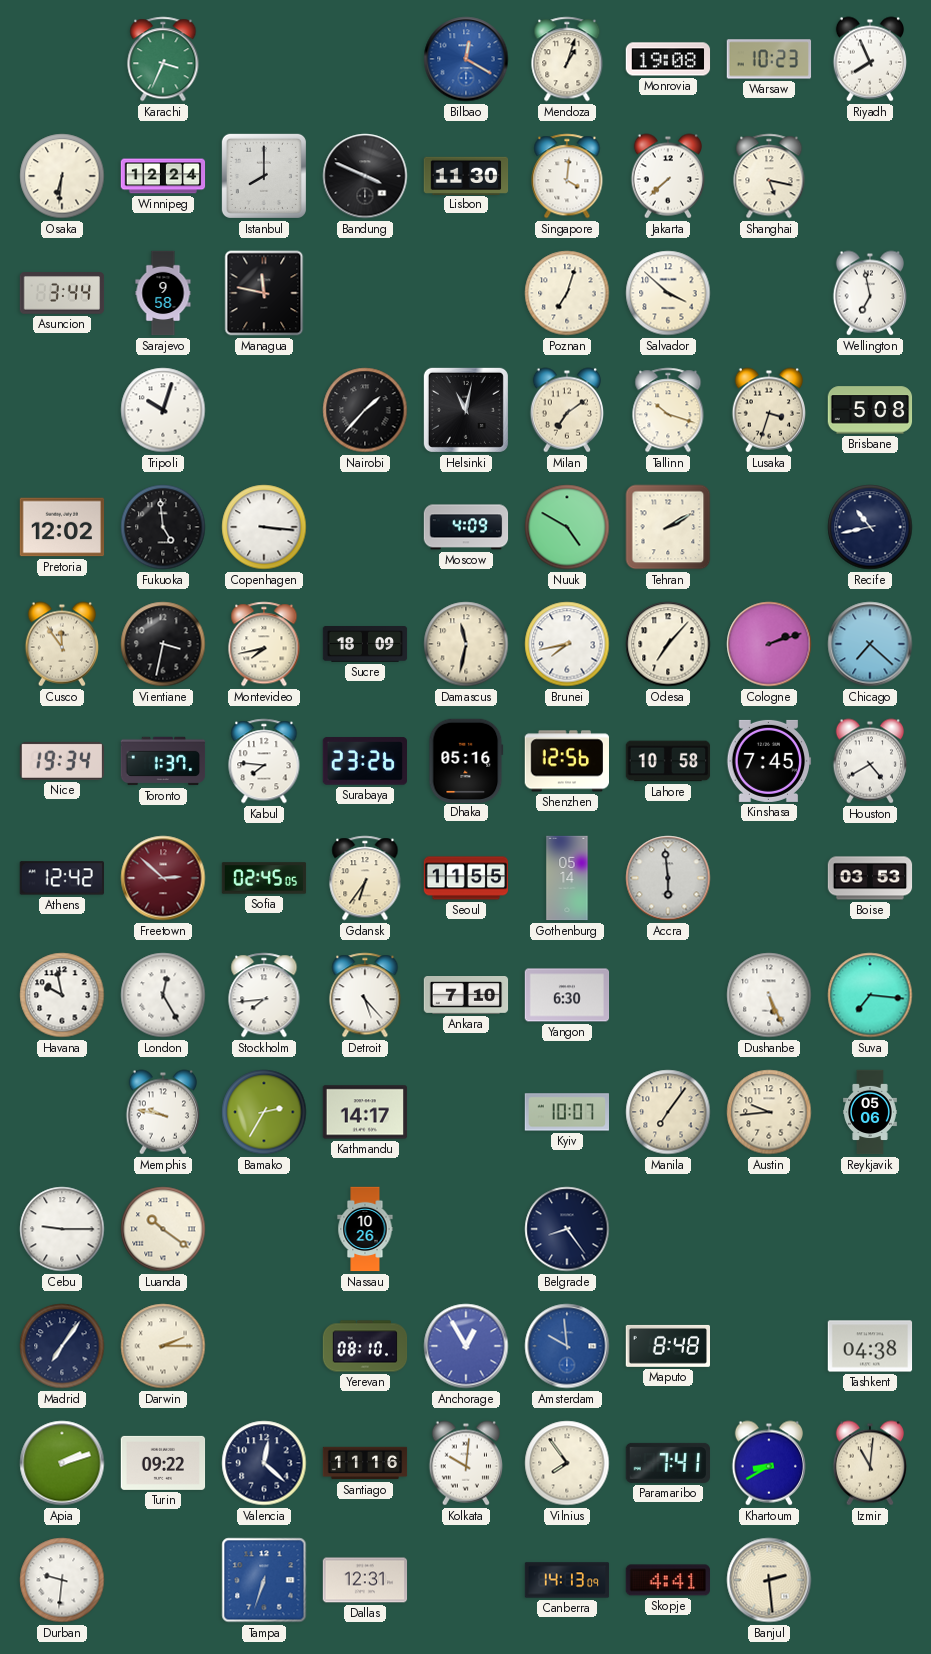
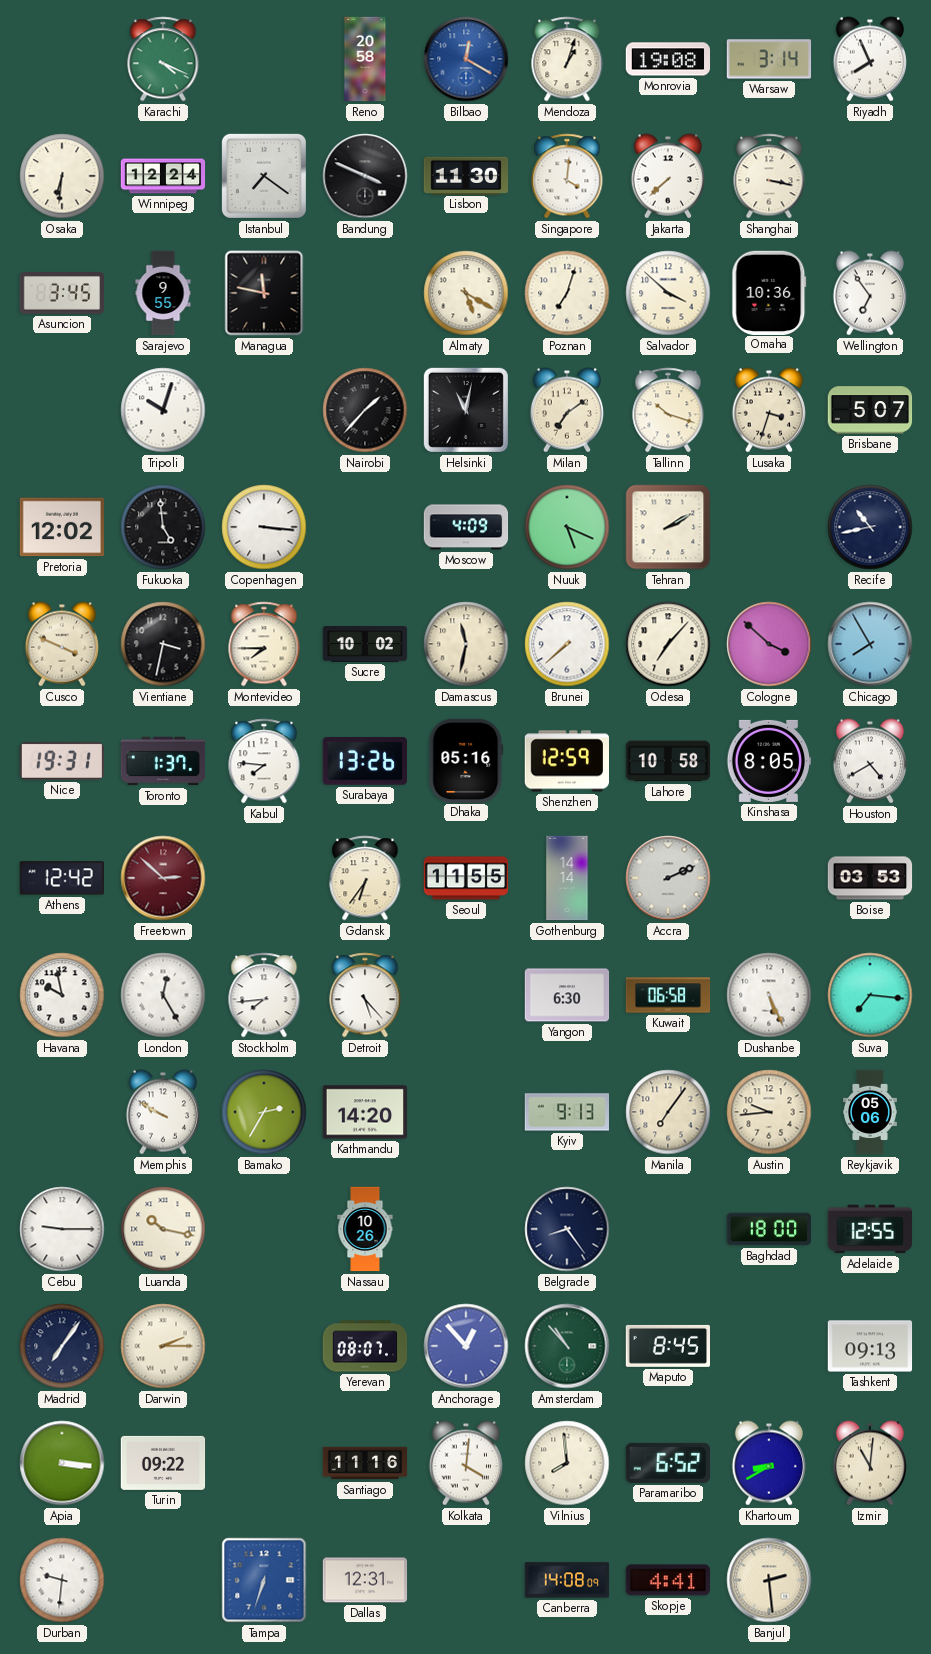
Karachi: 3:34 -> 4:19 (163, 59)
Reno: none -> 20:58 (365, 59)
Warsaw: 10:23 -> 3:14 (769, 59)
Istanbul: 8:00 -> 7:21 (264, 176)
Shanghai: 5:17 -> 3:17 (769, 176)
Asuncion: 3:44 -> 3:45 (62, 293)
Sarajevo: 9:58 -> 9:55 (163, 293)
Almaty: none -> 5:20 (466, 293)
Omaha: none -> 10:36 (769, 292)
Wellington: 6:58 -> 6:54 (869, 293)
Brisbane: 5:08 -> 5:07 (870, 410)
Nuuk: 4:50 -> 5:19 (567, 527)
Cusco: 11:54 -> 3:49 (61, 644)
Montevideo: 7:43 -> 7:45 (264, 644)
Sucre: 18:09 -> 10:02 (365, 645)
Brunei: 7:43 -> 7:38 (567, 644)
Cologne: 2:12 -> 3:52 (769, 644)
Chicago: 7:22 -> 7:55 (870, 644)
Nice: 19:34 -> 19:31 (62, 761)
Surabaya: 23:26 -> 13:26 (364, 761)
Shenzhen: 12:56 -> 12:59 (566, 761)
Kinshasa: 7:45 -> 8:05 (769, 761)
Sofia: 02:45 -> none (264, 878)
Gothenburg: 05:14 -> 14:14 (567, 878)
Accra: 5:59 -> 2:11 (668, 878)
Ankara: 7:10 -> none (466, 996)
Kuwait: none -> 06:58 (668, 995)
Memphis: 9:47 -> 9:50 (162, 1112)
Kathmandu: 14:17 -> 14:20 (365, 1112)
Kyiv: 10:07 -> 9:13 (566, 1112)
Luanda: 10:21 -> 10:17 (163, 1229)
Baghdad: none -> 18:00 (769, 1229)
Adelaide: none -> 12:55 (870, 1229)
Yerevan: 08:10 -> 08:07 (365, 1346)
Anchorage: 12:55 -> 12:53 (466, 1346)
Amsterdam: 9:59 -> 10:53 (567, 1346)
Amsterdam dial: blue -> green (567, 1346)
Maputo: 8:48 -> 8:45 (667, 1346)
Tashkent: 04:38 -> 09:13 (870, 1346)
Apia: 2:12 -> 3:16 (62, 1463)
Valencia: 12:22 -> none (264, 1463)
Kolkata: 10:01 -> 4:01 (465, 1463)
Vilnius: 7:54 -> 7:59 (567, 1463)
Paramaribo: 7:41 -> 6:52 (667, 1463)
Canberra: 14:13 -> 14:08 (567, 1580)
